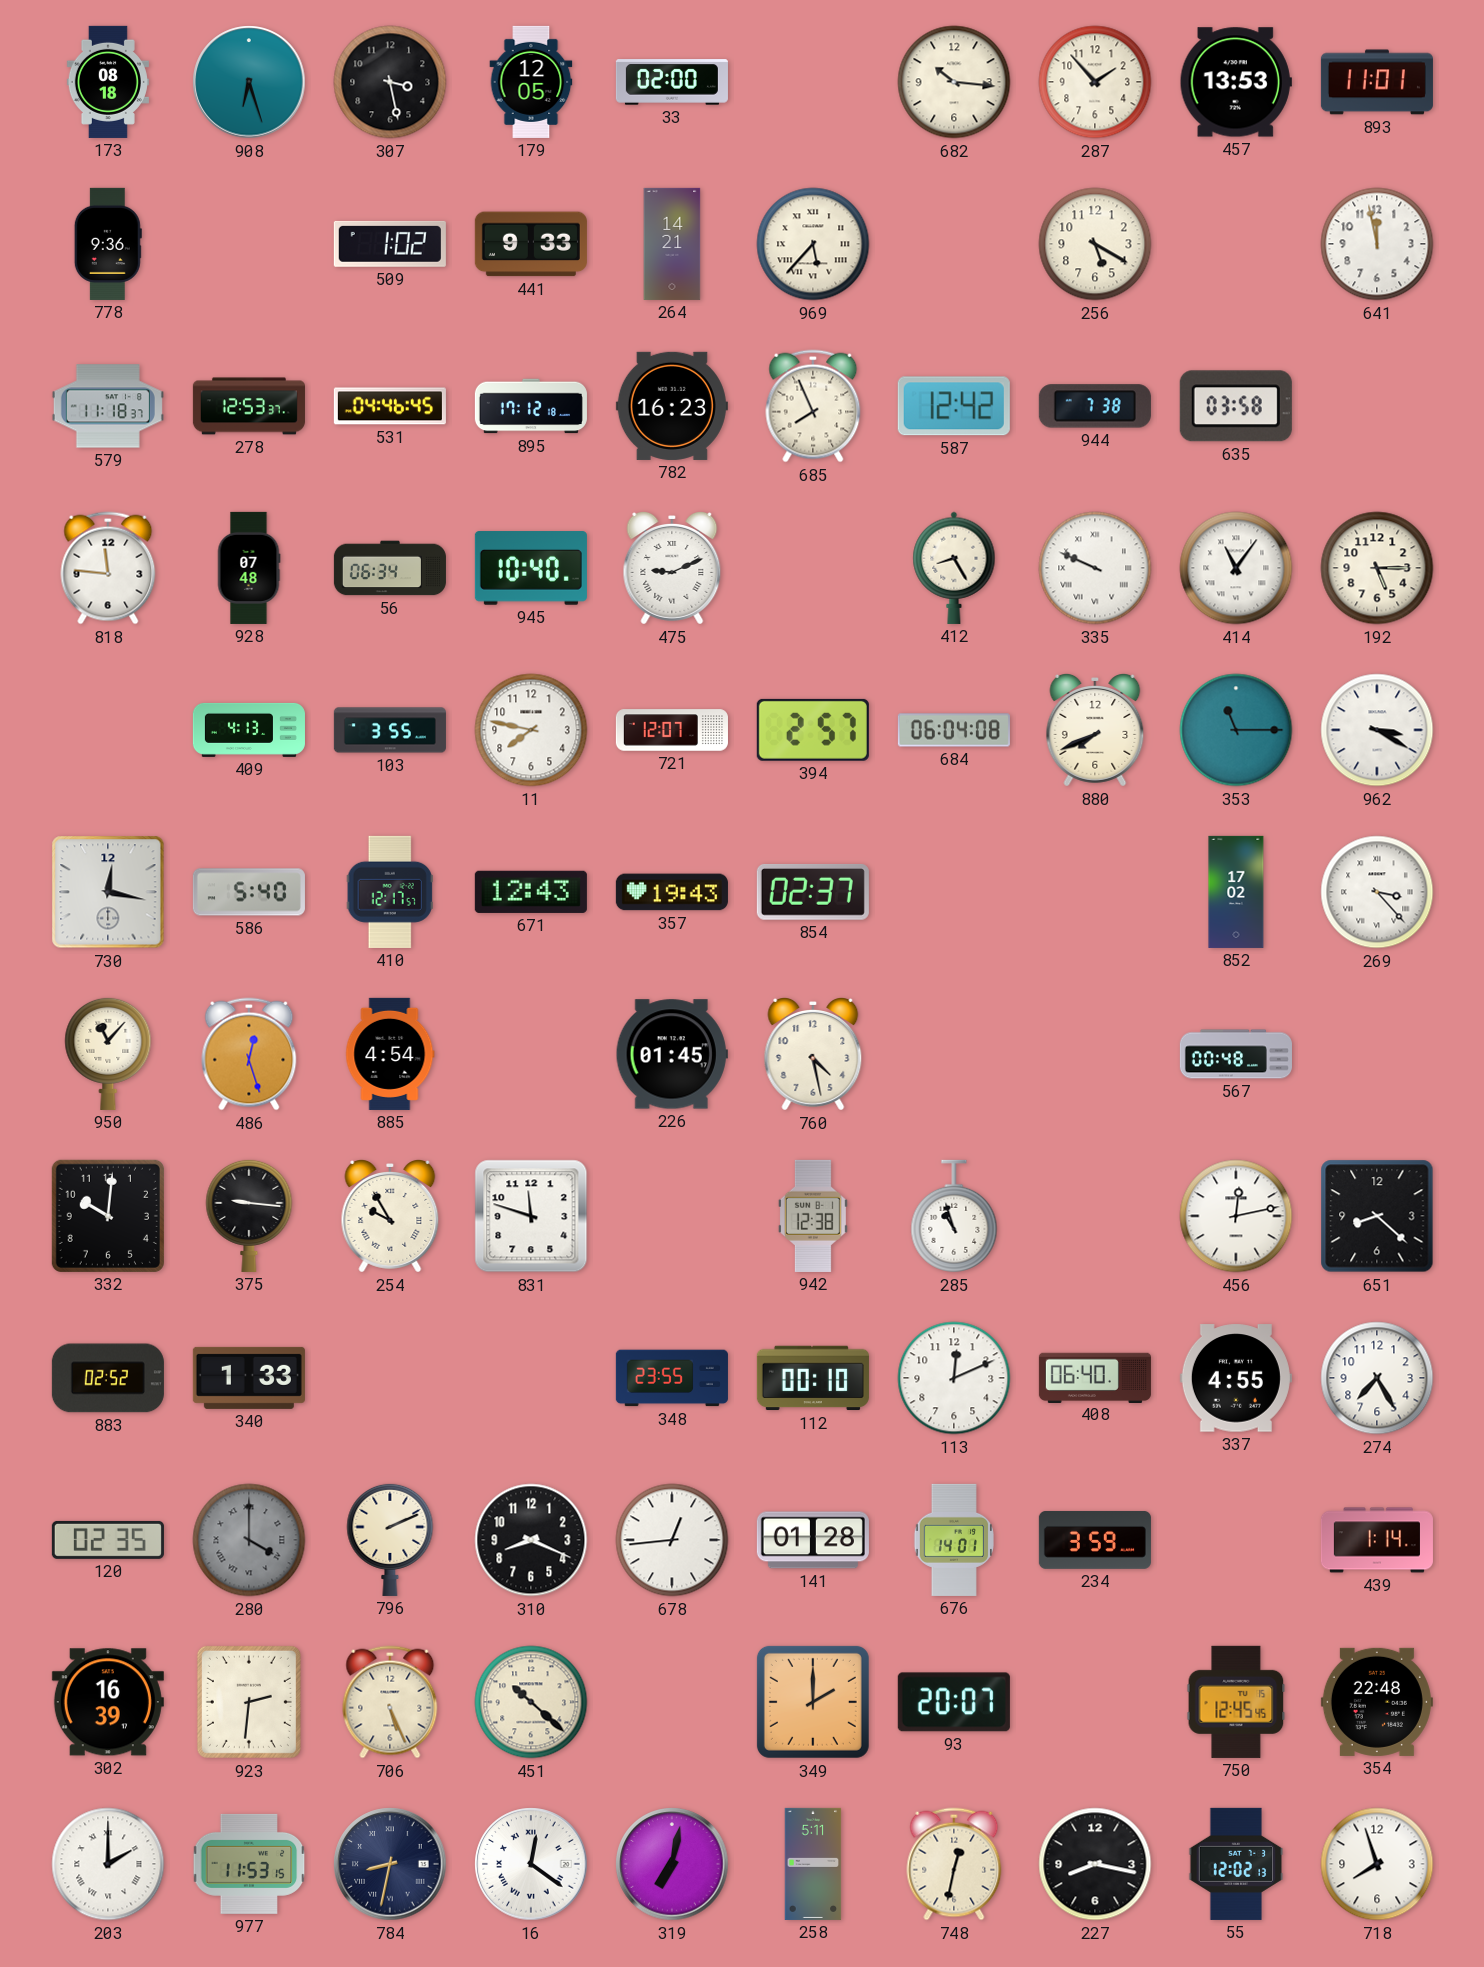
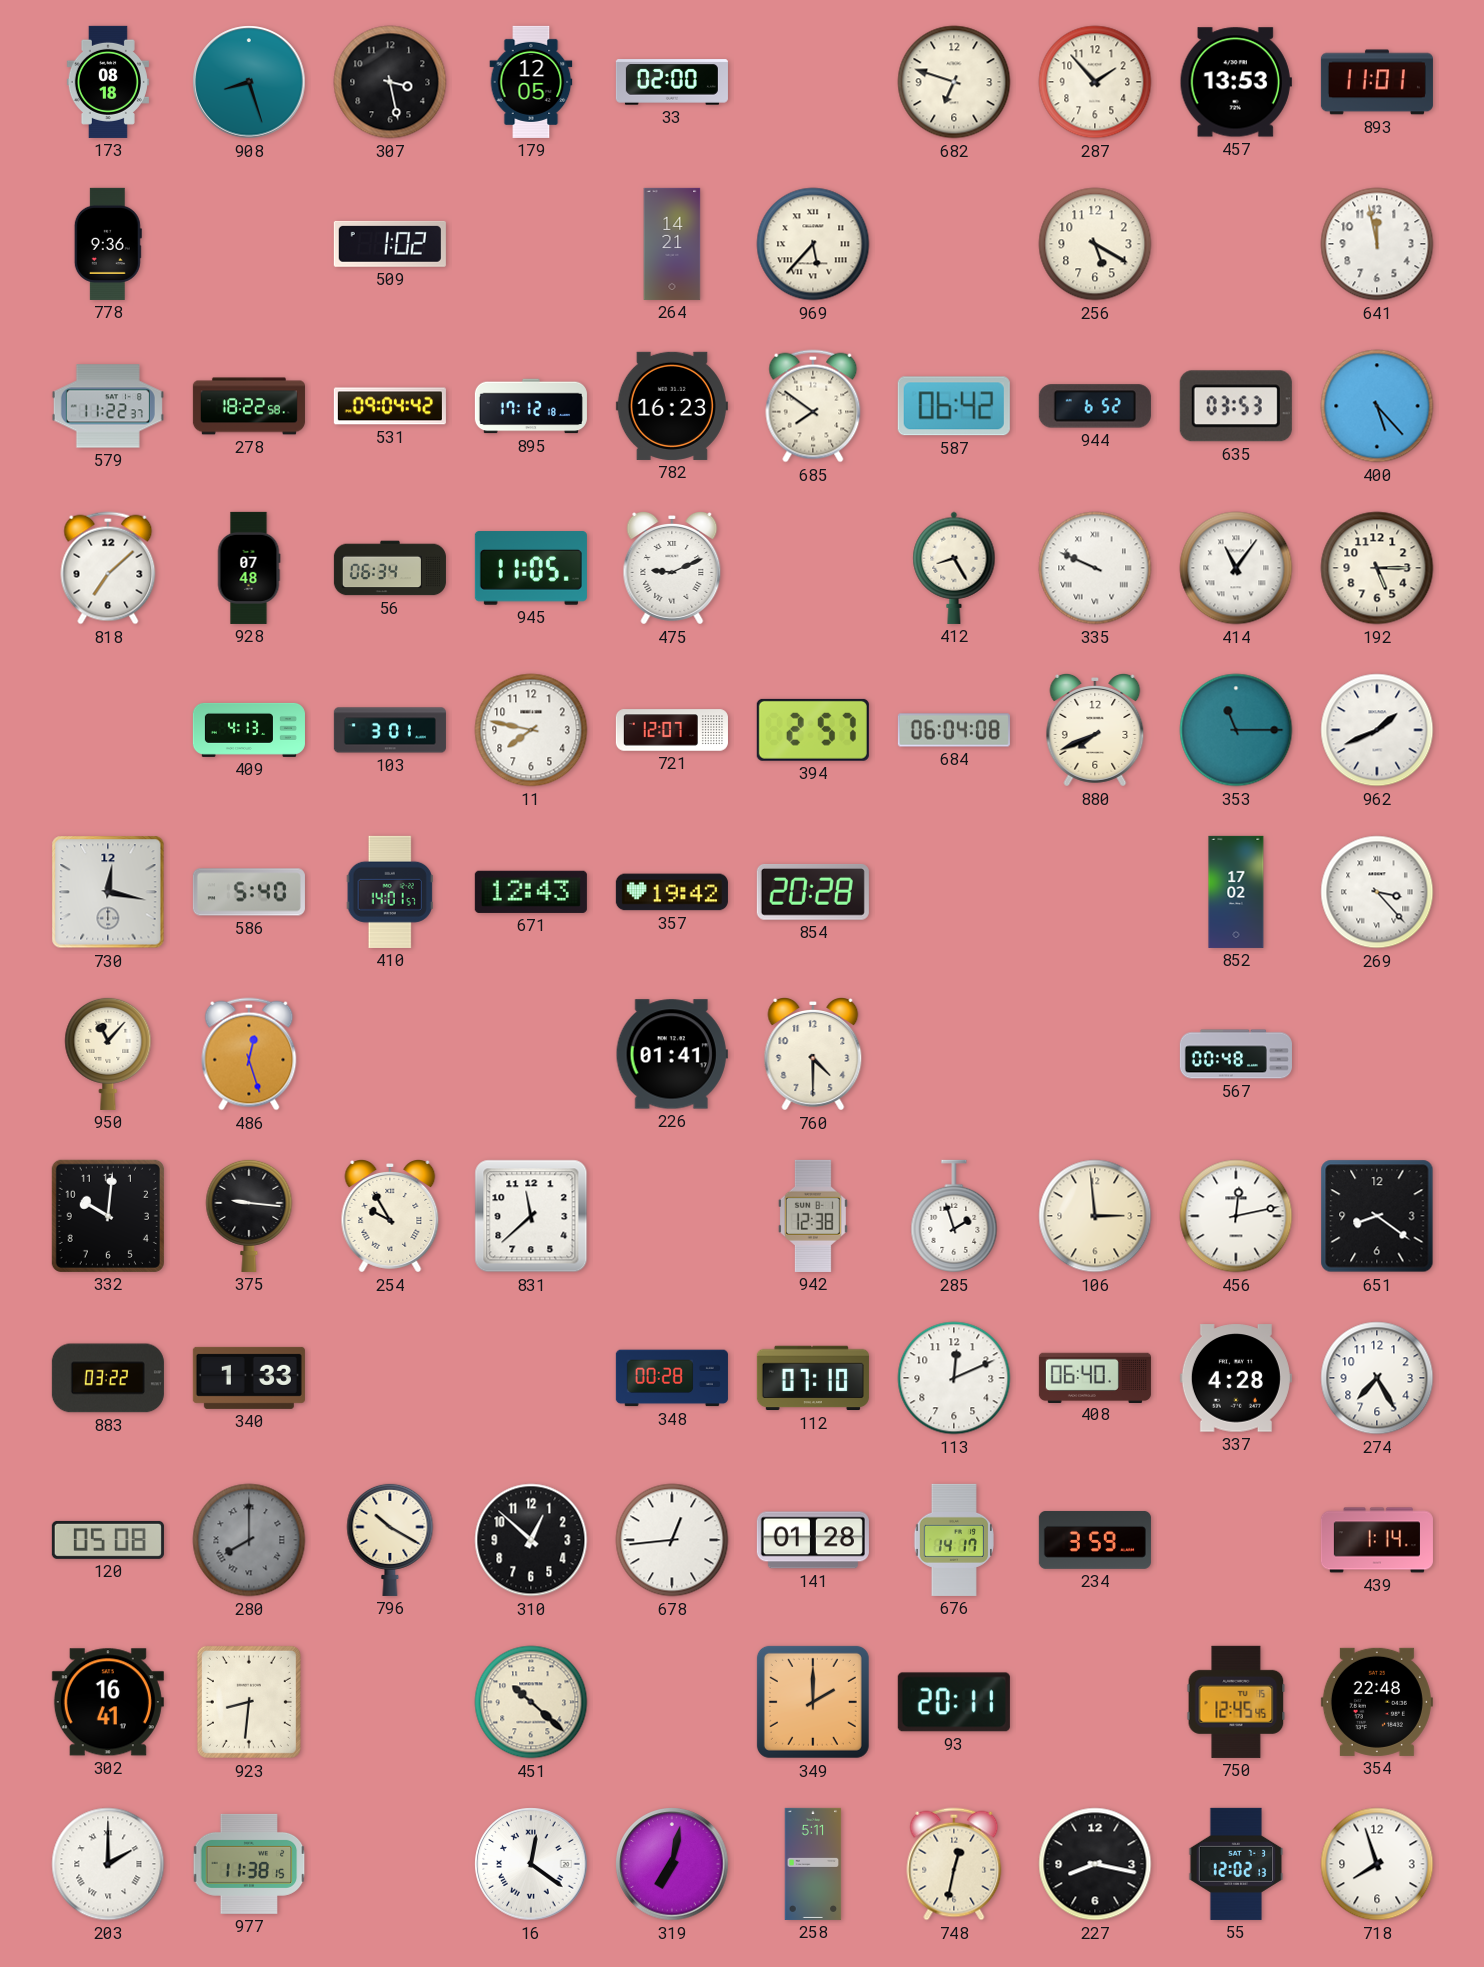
908: 6:27 -> 8:27 (249, 82)
682: 10:16 -> 6:48 (954, 82)
441: 9:33 -> none (531, 244)
579: 11:18 -> 11:22 (108, 406)
278: 12:53 -> 18:22 (249, 406)
531: 04:46 -> 09:04 (390, 406)
685: 7:56 -> 7:51 (813, 406)
587: 12:42 -> 06:42 (954, 406)
944: 7:38 -> 6:52 (1095, 406)
635: 03:58 -> 03:53 (1236, 406)
400: none -> 5:23 (1377, 406)
818: 11:46 -> 7:08 (108, 568)
945: 10:40 -> 11:05 (531, 568)
103: 3:55 -> 3:01 (390, 730)
962: 3:20 -> 1:41 (1377, 730)
410: 12:17 -> 14:01 (390, 892)
357: 19:43 -> 19:42 (672, 892)
854: 02:37 -> 20:28 (813, 892)
885: 4:54 -> none (390, 1054)
226: 01:45 -> 01:41 (672, 1054)
760: 4:28 -> 4:30 (813, 1055)
831: 11:48 -> 11:38 (531, 1216)
285: 10:57 -> 1:57 (954, 1216)
106: none -> 2:59 (1095, 1216)
651: 8:22 -> 8:21 (1377, 1216)
883: 02:52 -> 03:22 (108, 1378)
348: 23:55 -> 00:28 (672, 1378)
112: 00:10 -> 07:10 (813, 1378)
337: 4:55 -> 4:28 (1236, 1378)
120: 02:35 -> 05:08 (108, 1540)
280: 4:00 -> 8:00 (249, 1540)
796: 2:11 -> 10:20 (390, 1539)
310: 8:19 -> 12:52 (531, 1540)
676: 14:01 -> 14:17 (953, 1540)
302: 16:39 -> 16:41 (108, 1702)
923: 2:31 -> 8:31 (249, 1702)
706: 5:26 -> none (390, 1702)
93: 20:07 -> 20:11 (954, 1702)
977: 11:53 -> 11:38 (249, 1864)
784: 8:32 -> none (390, 1864)
